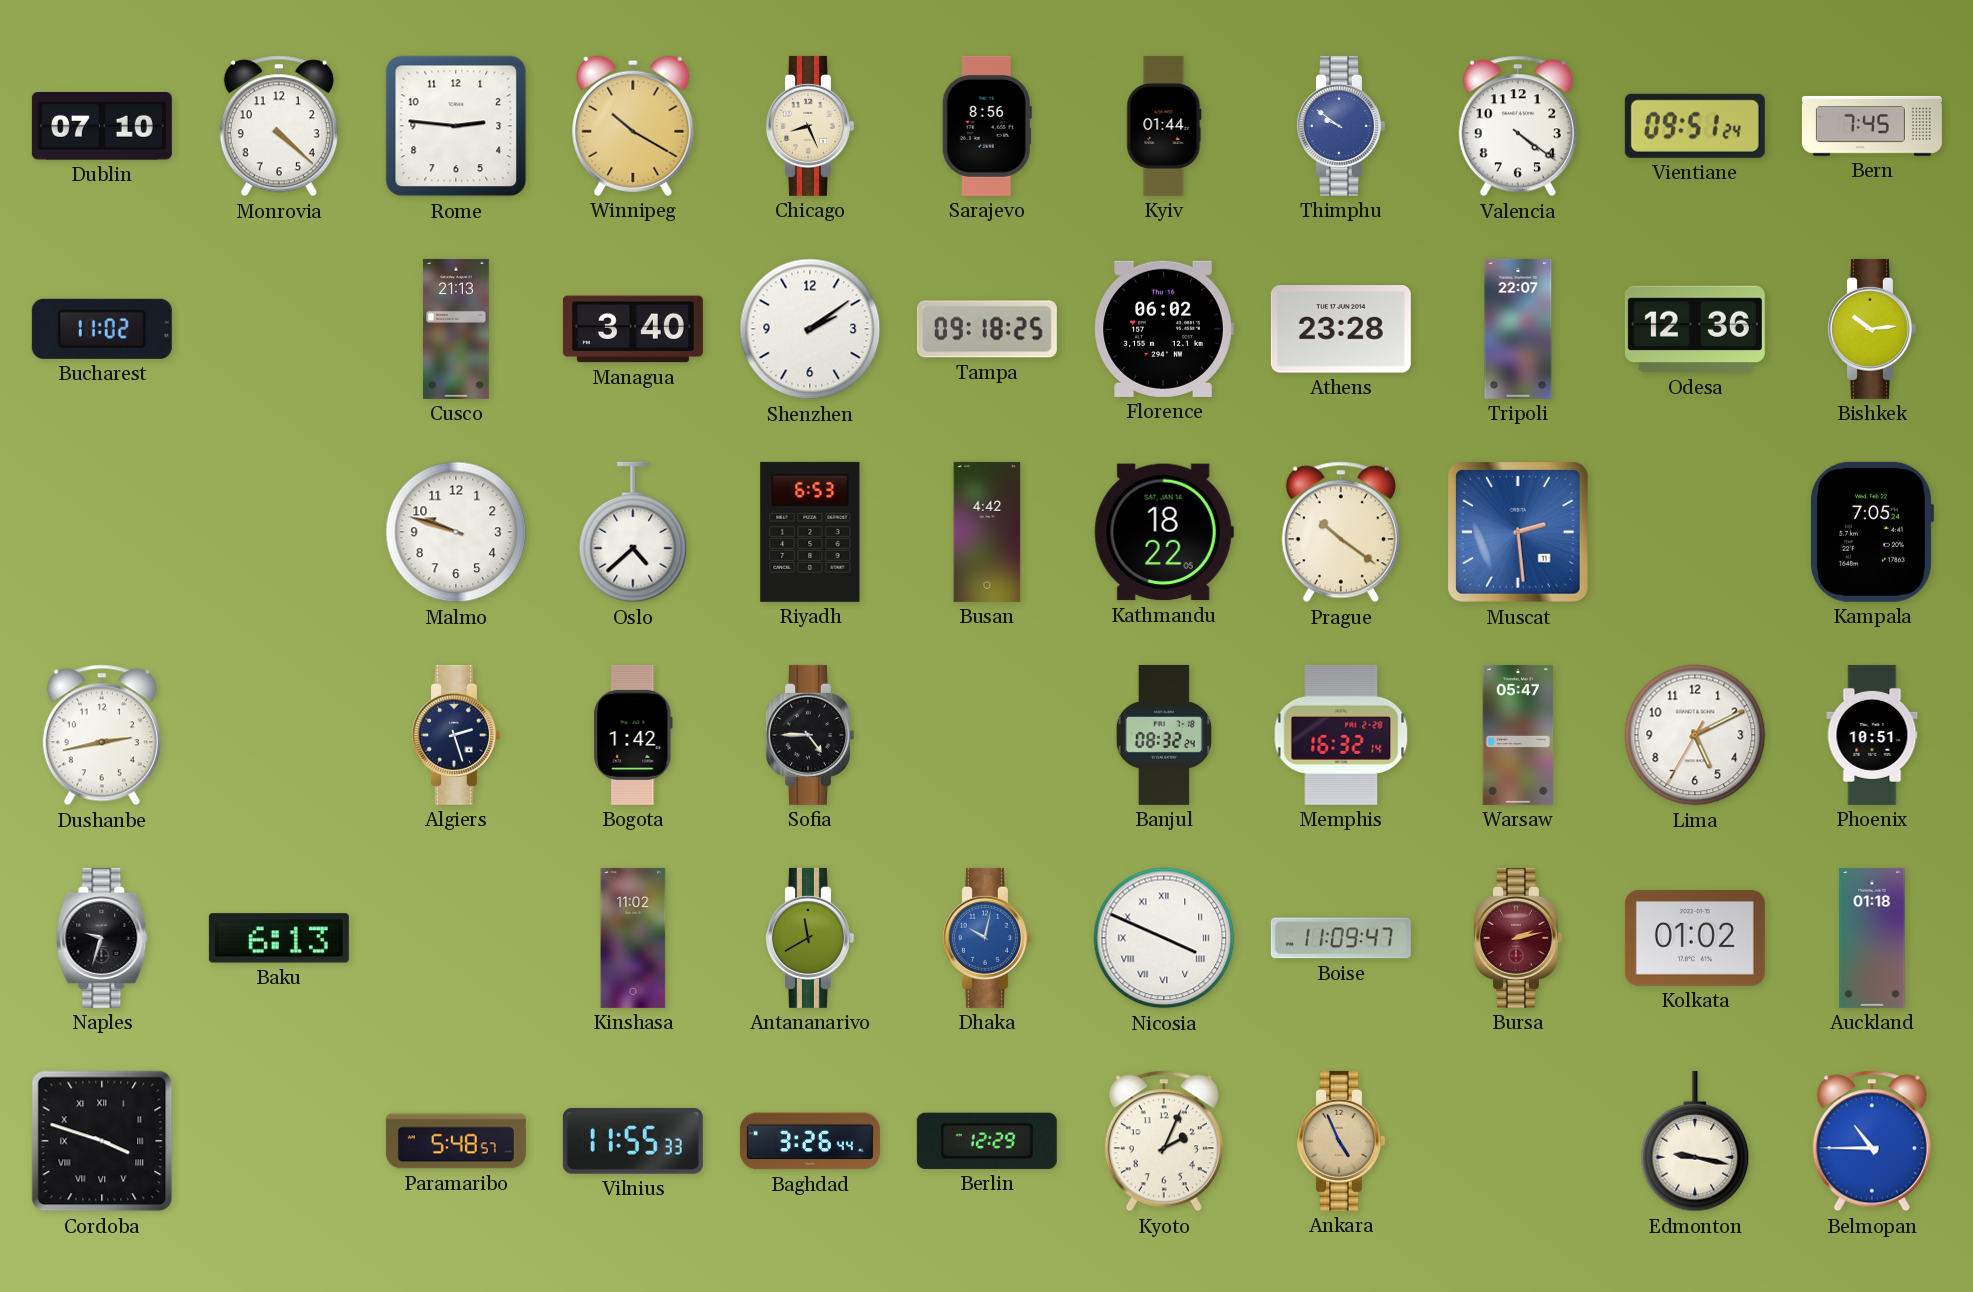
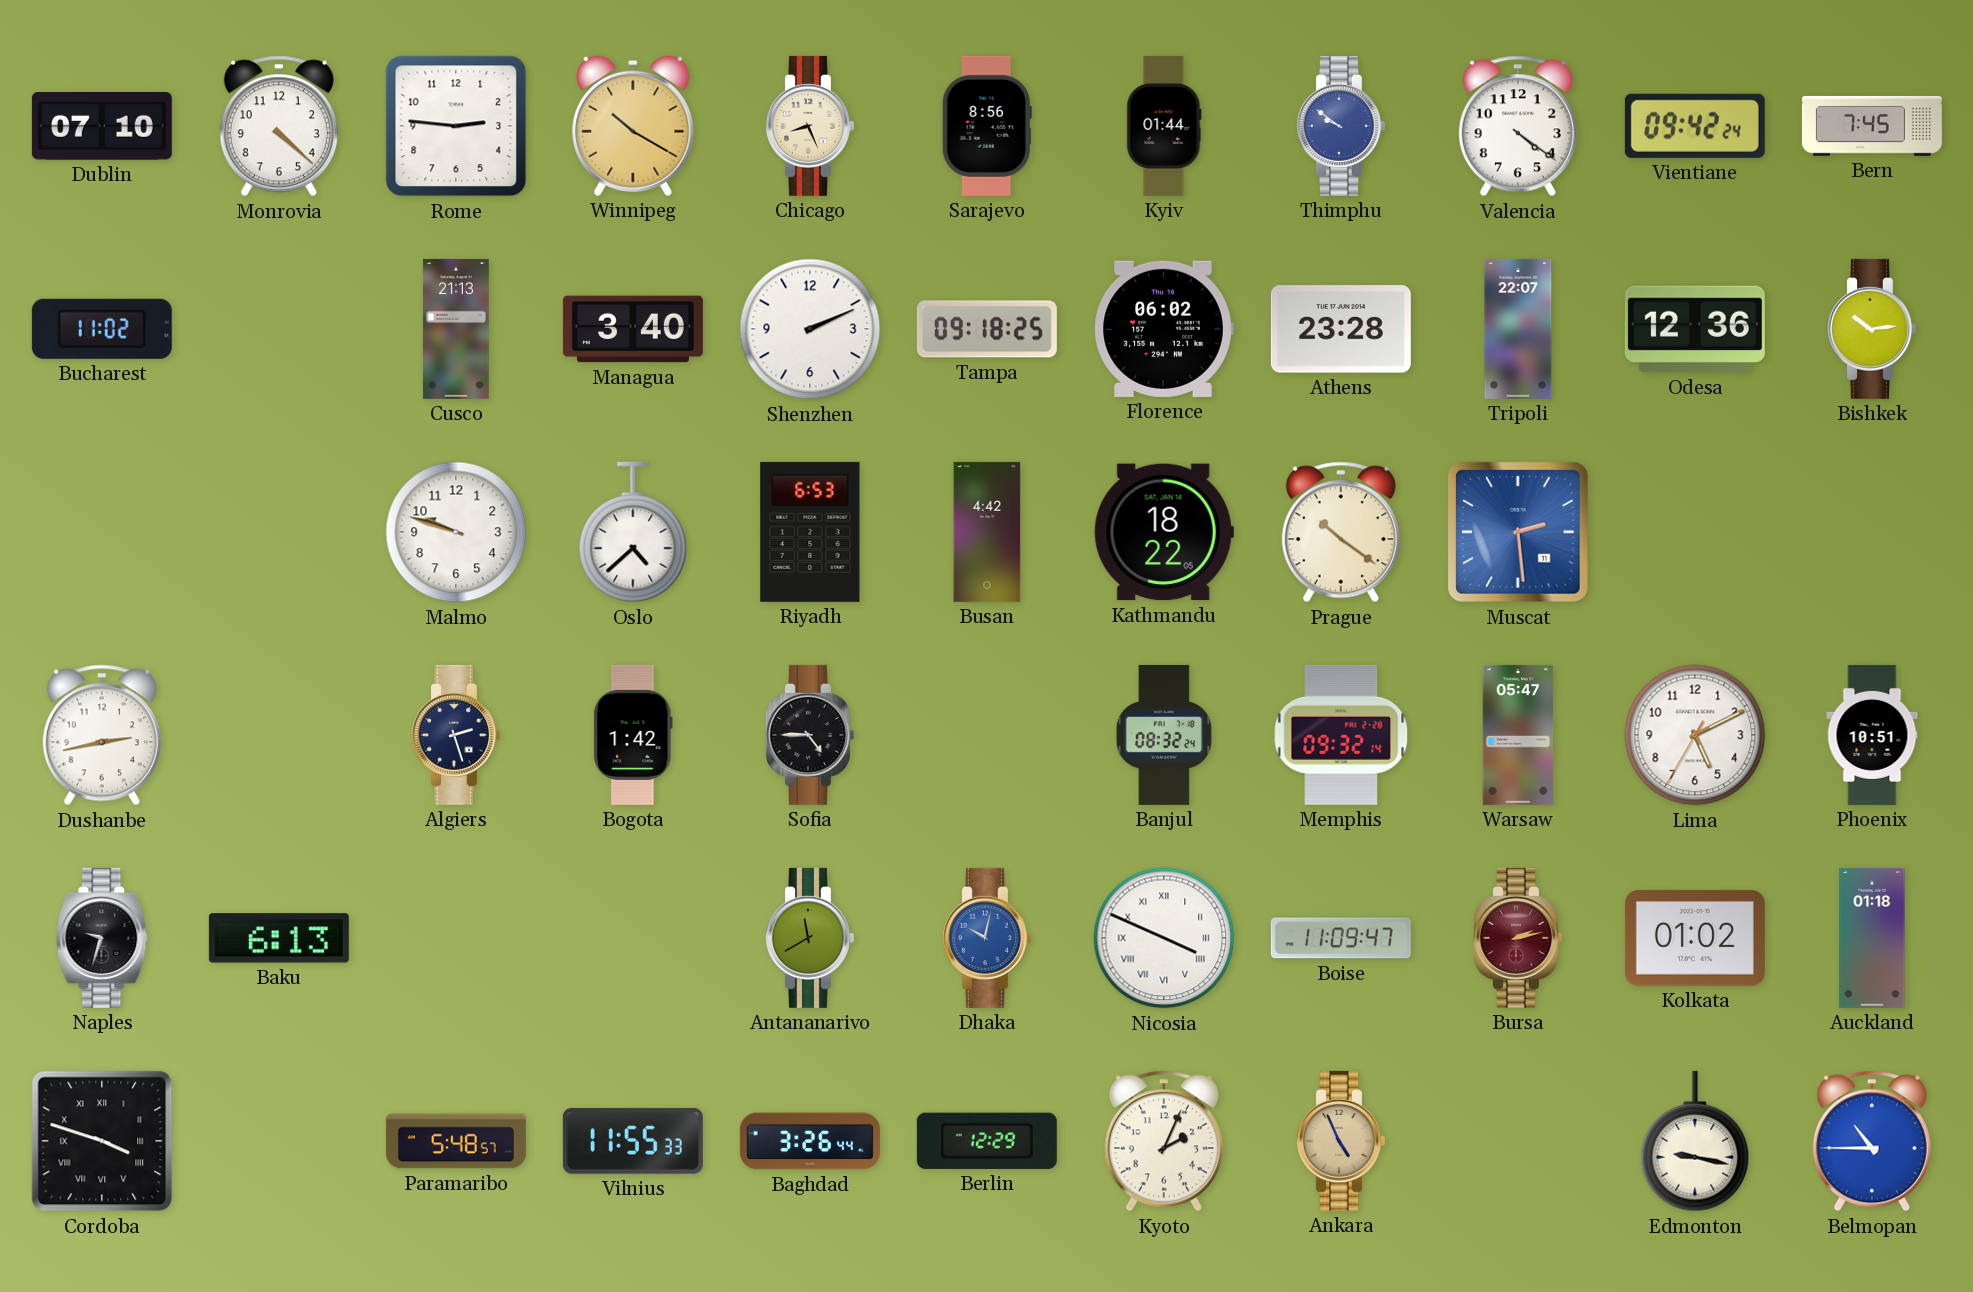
Vientiane: 09:51 -> 09:42 (1695, 126)
Shenzhen: 2:09 -> 2:11 (810, 329)
Kampala: 7:05 -> none (1871, 532)
Memphis: 16:32 -> 09:32 (1341, 735)
Kinshasa: 11:02 -> none (633, 938)
